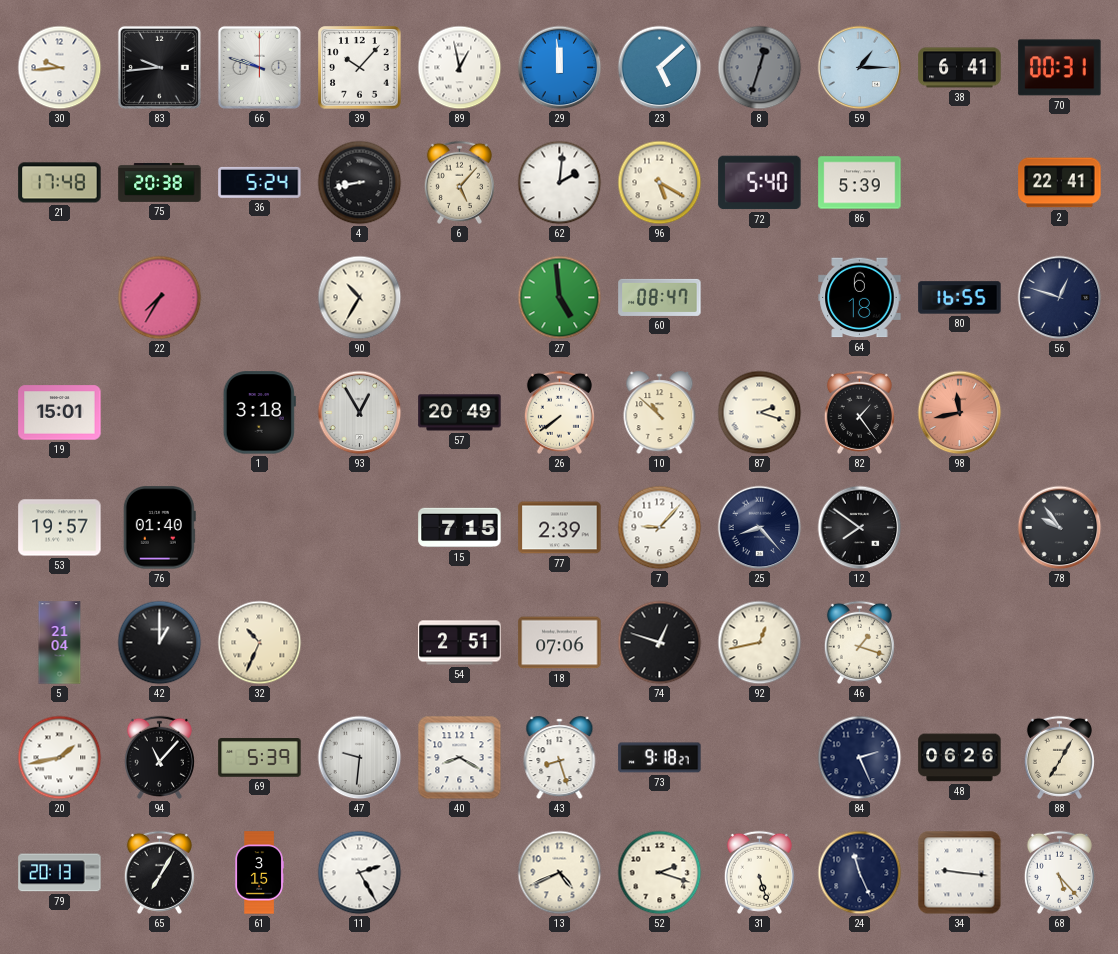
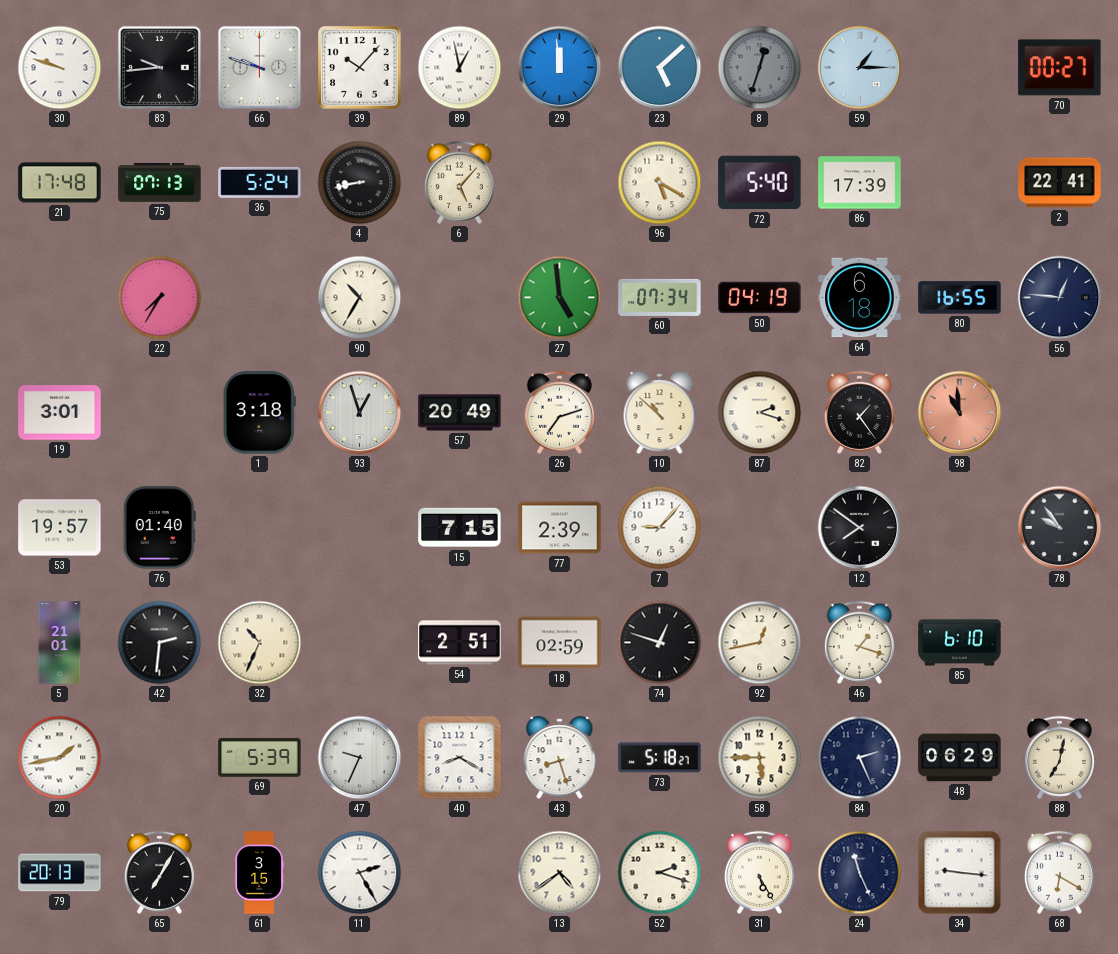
30: 9:44 -> 9:48 (60, 68)
38: 6:41 -> none (960, 68)
70: 00:31 -> 00:27 (1060, 68)
75: 20:38 -> 07:13 (160, 182)
62: 2:01 -> none (560, 183)
86: 5:39 -> 17:39 (860, 183)
60: 08:47 -> 07:34 (660, 297)
50: none -> 04:19 (760, 298)
56: 12:48 -> 12:46 (1060, 298)
19: 15:01 -> 3:01 (60, 413)
93: 12:55 -> 12:57 (360, 413)
26: 7:39 -> 7:12 (559, 412)
98: 11:43 -> 10:59 (960, 413)
25: 8:23 -> none (760, 528)
5: 21:04 -> 21:01 (60, 643)
42: 1:00 -> 2:31 (160, 643)
18: 07:06 -> 02:59 (560, 643)
85: none -> 6:10 (960, 643)
94: 11:07 -> none (159, 757)
47: 9:31 -> 9:34 (360, 758)
73: 9:18 -> 5:18 (660, 758)
58: none -> 5:45 (760, 758)
48: 06:26 -> 06:29 (960, 758)
88: 7:05 -> 7:02 (1059, 757)
13: 4:41 -> 4:39 (560, 873)
31: 5:27 -> 5:25 (759, 872)
68: 5:23 -> 6:20 (1059, 872)
